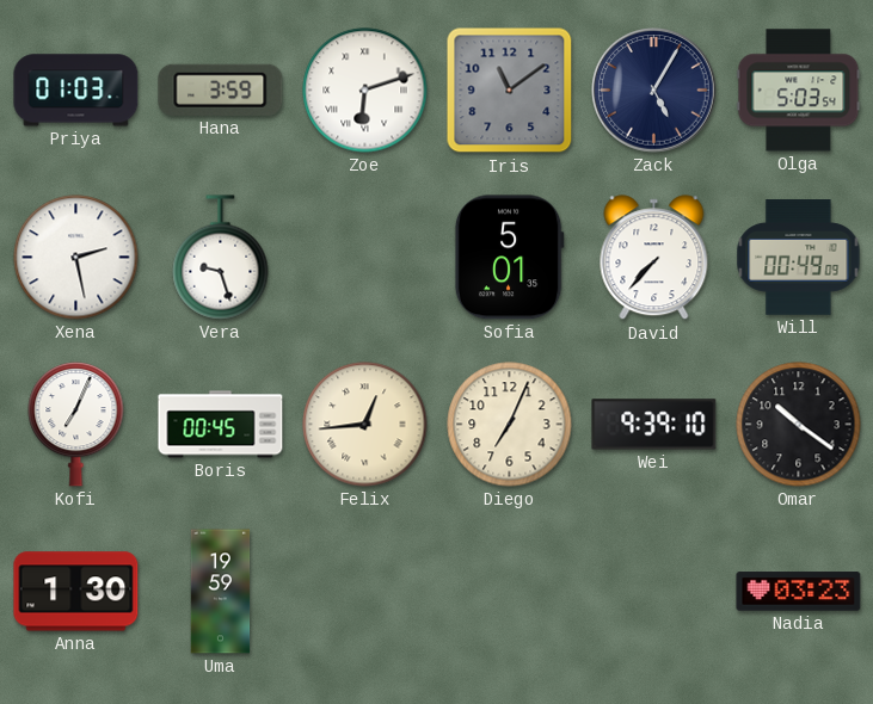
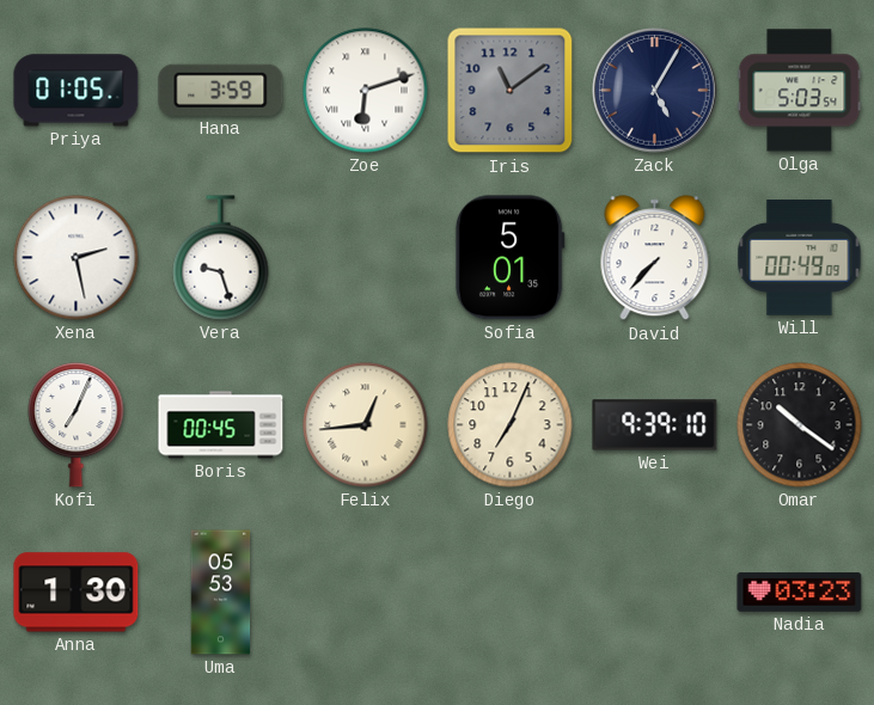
Priya: 01:03 -> 01:05 (77, 91)
Uma: 19:59 -> 05:53 (221, 593)
